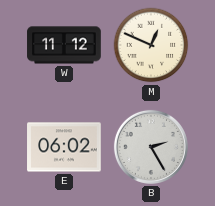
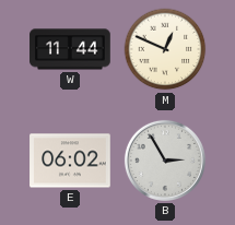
W: 11:12 -> 11:44 (70, 49)
B: 2:25 -> 2:55 (165, 161)
